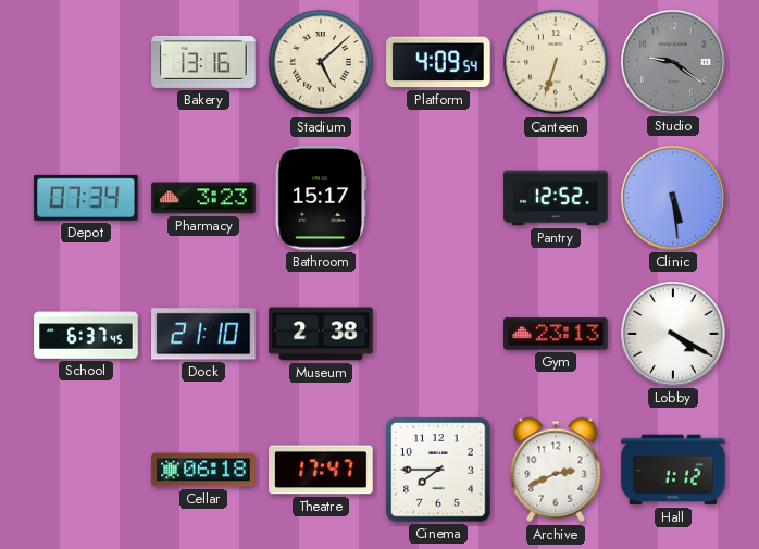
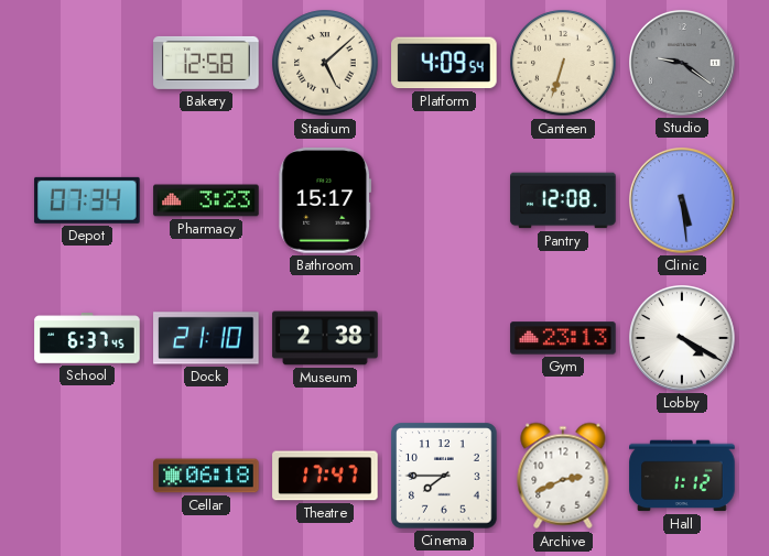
Bakery: 13:16 -> 12:58 (206, 63)
Pantry: 12:52 -> 12:08 (563, 200)
